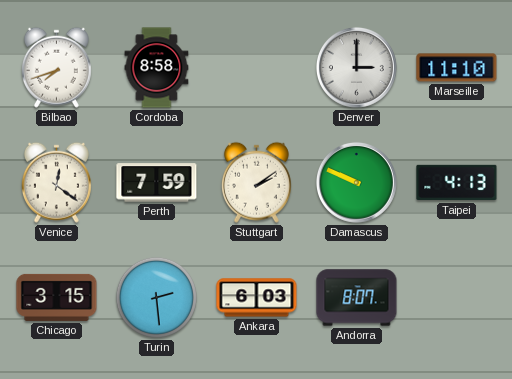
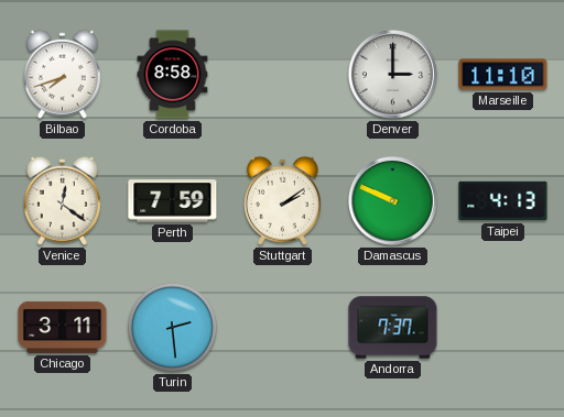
Chicago: 3:15 -> 3:11 (63, 327)
Ankara: 6:03 -> none (257, 298)
Andorra: 8:07 -> 7:37 (393, 328)
